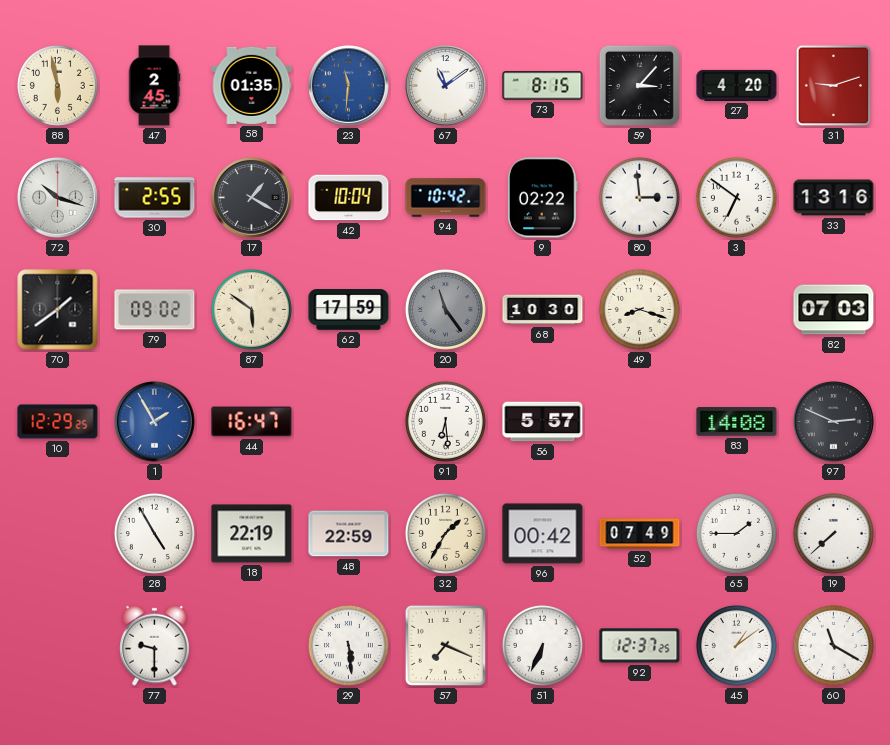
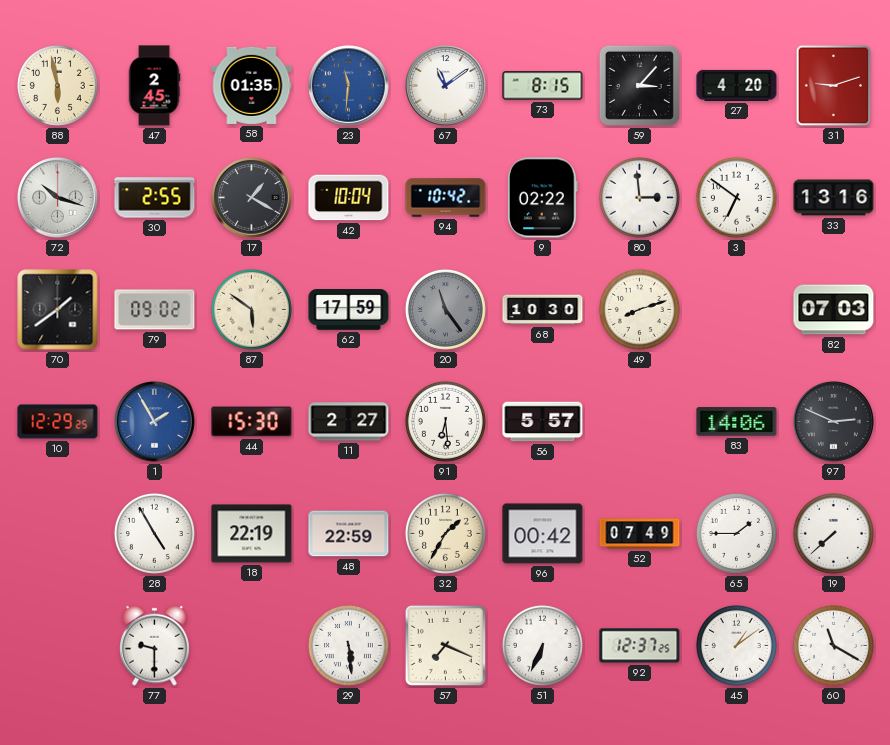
49: 8:18 -> 8:12 (639, 309)
44: 16:47 -> 15:30 (252, 422)
11: none -> 2:27 (349, 422)
83: 14:08 -> 14:06 (737, 422)
